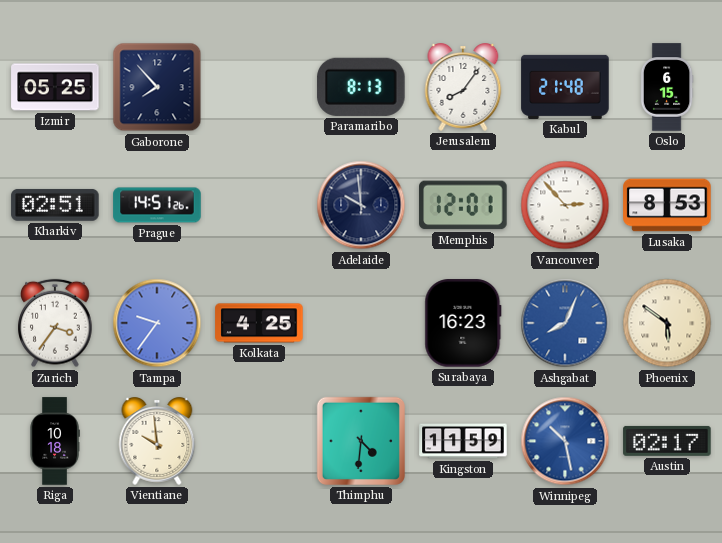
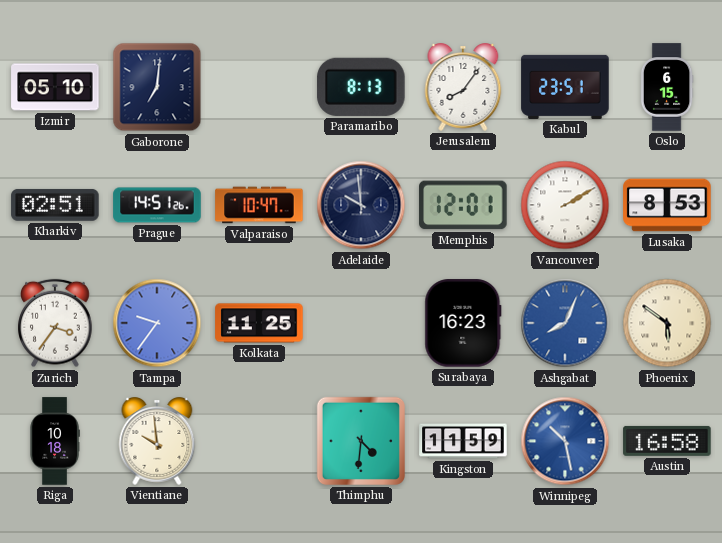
Izmir: 05:25 -> 05:10 (55, 87)
Gaborone: 7:53 -> 7:01 (157, 87)
Kabul: 21:48 -> 23:51 (565, 87)
Valparaiso: none -> 10:47 (259, 205)
Vancouver: 2:53 -> 2:10 (565, 205)
Kolkata: 4:25 -> 11:25 (259, 323)
Austin: 02:17 -> 16:58 (667, 441)
